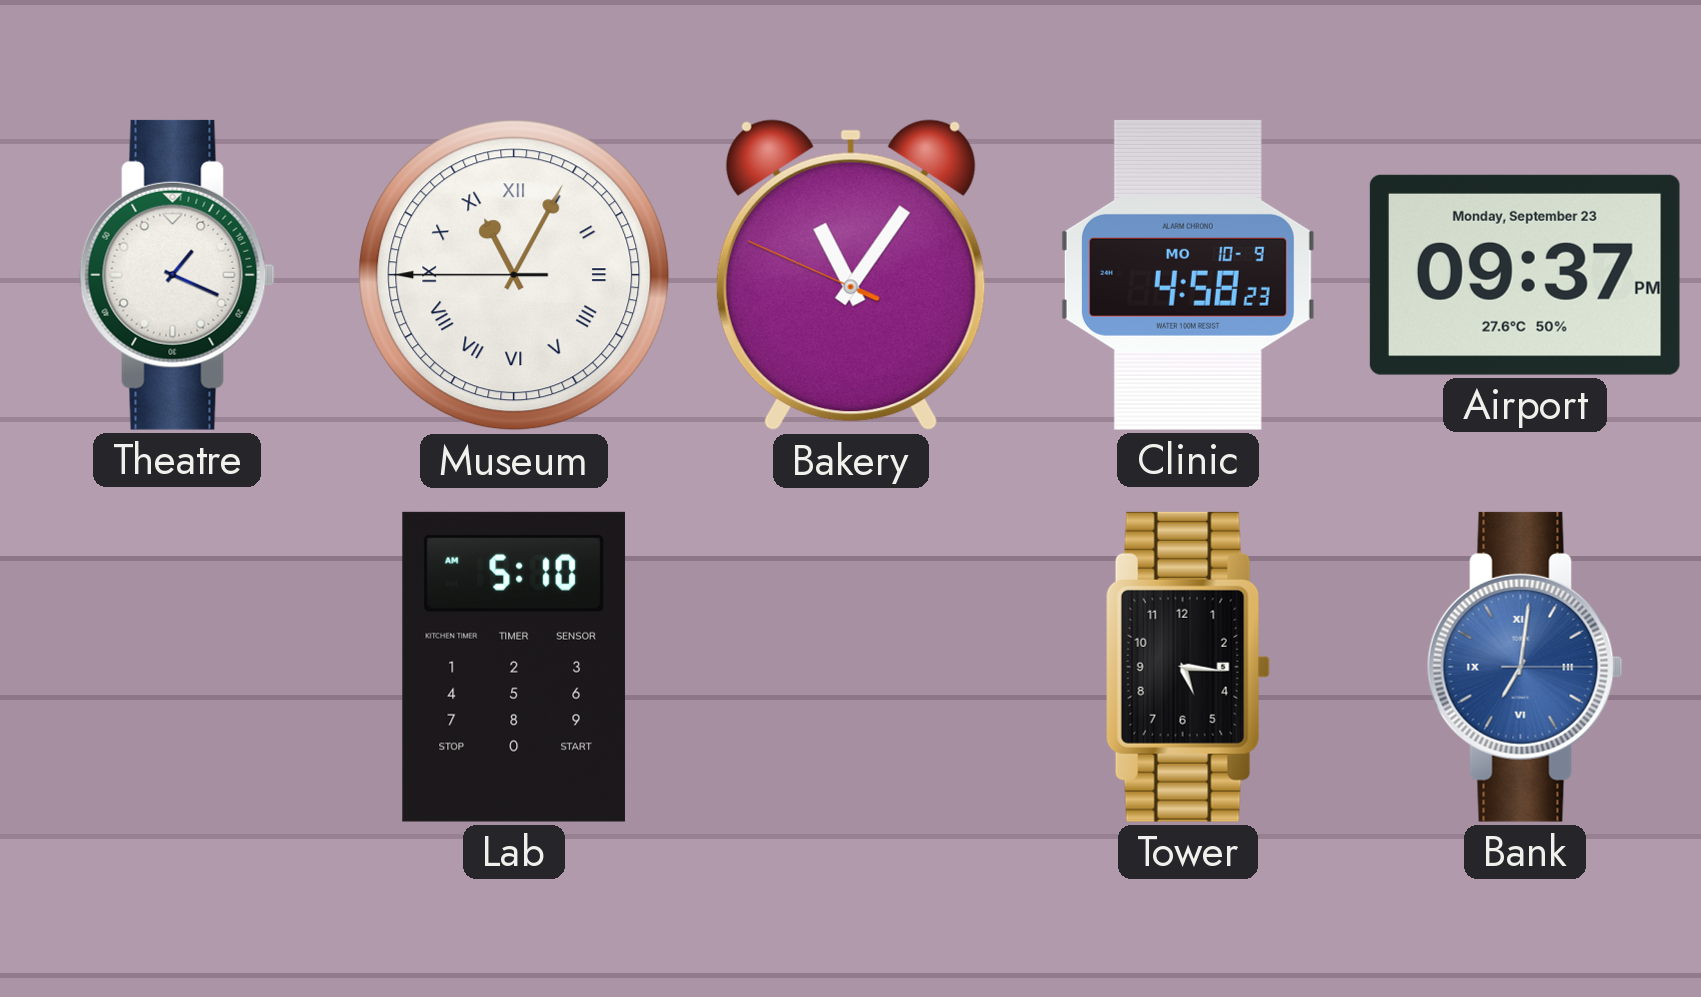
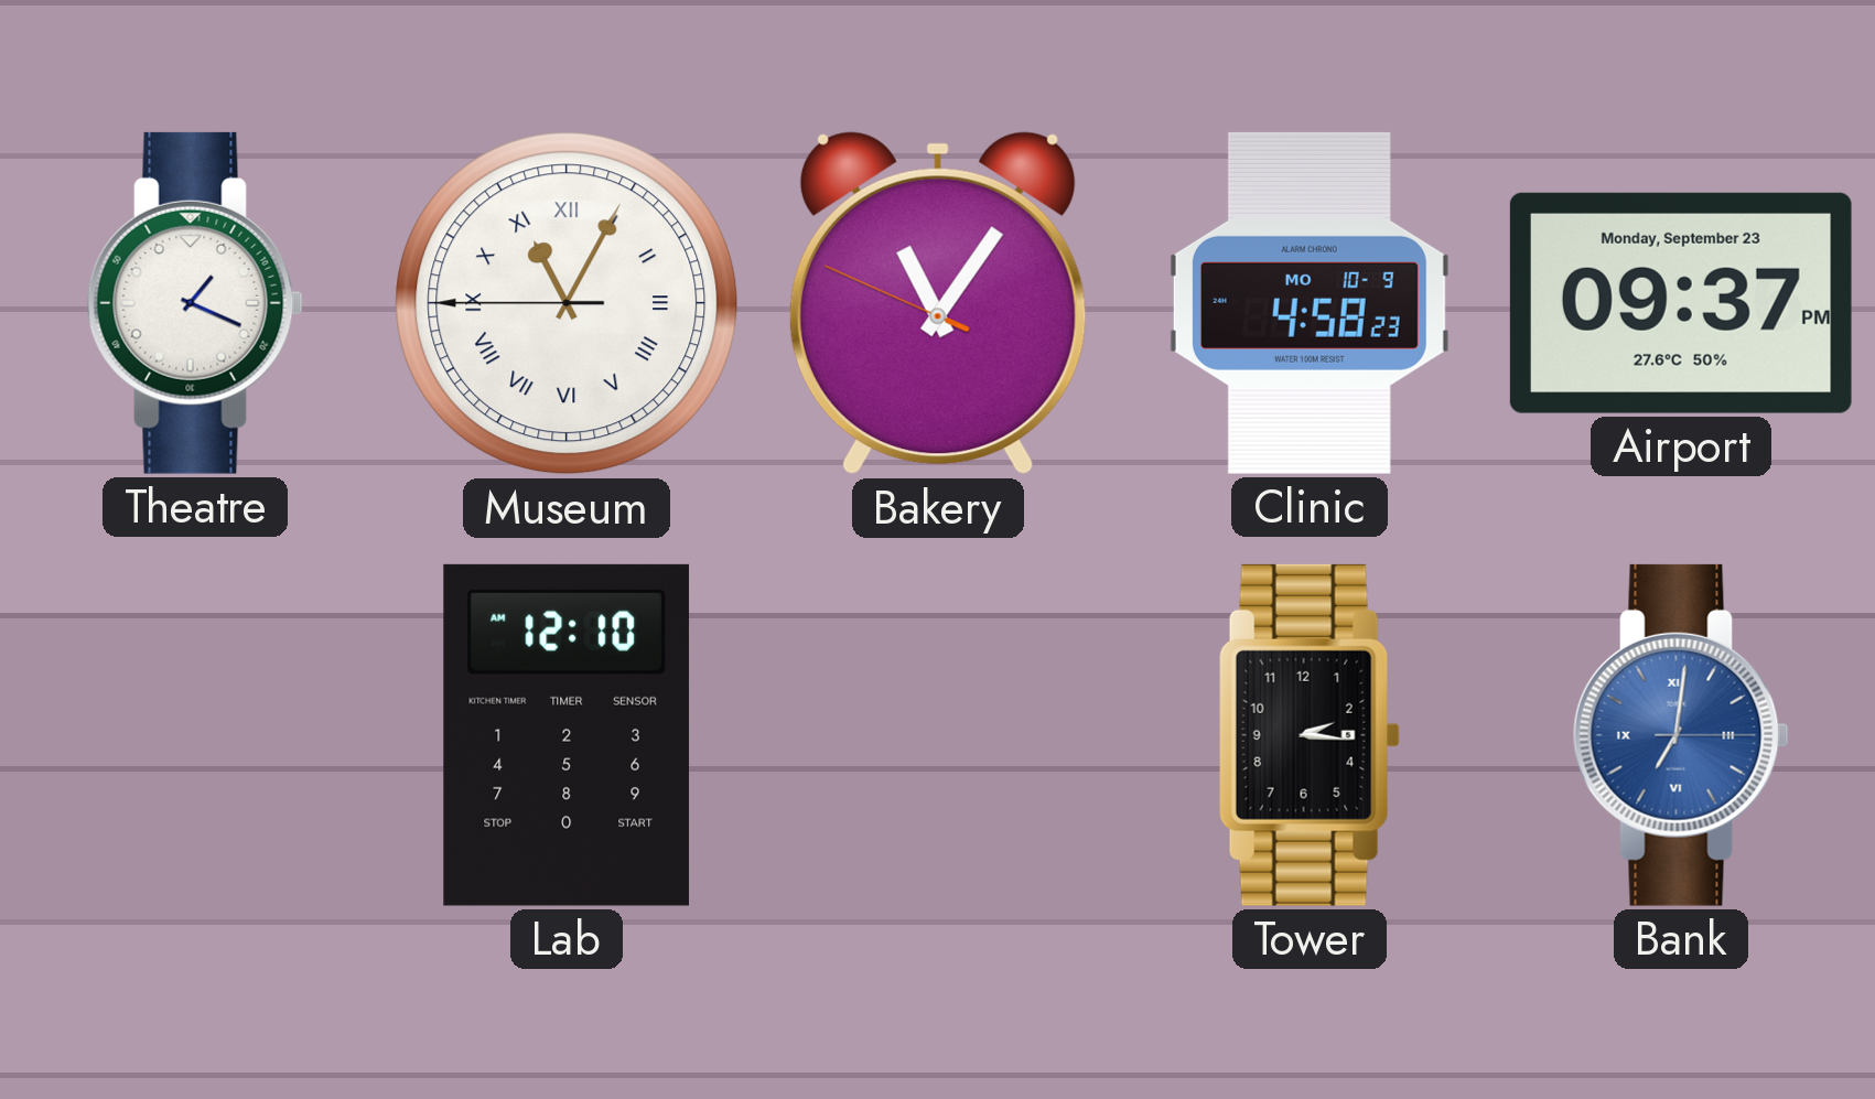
Lab: 5:10 -> 12:10 (567, 735)
Tower: 5:16 -> 2:16 (1310, 735)
